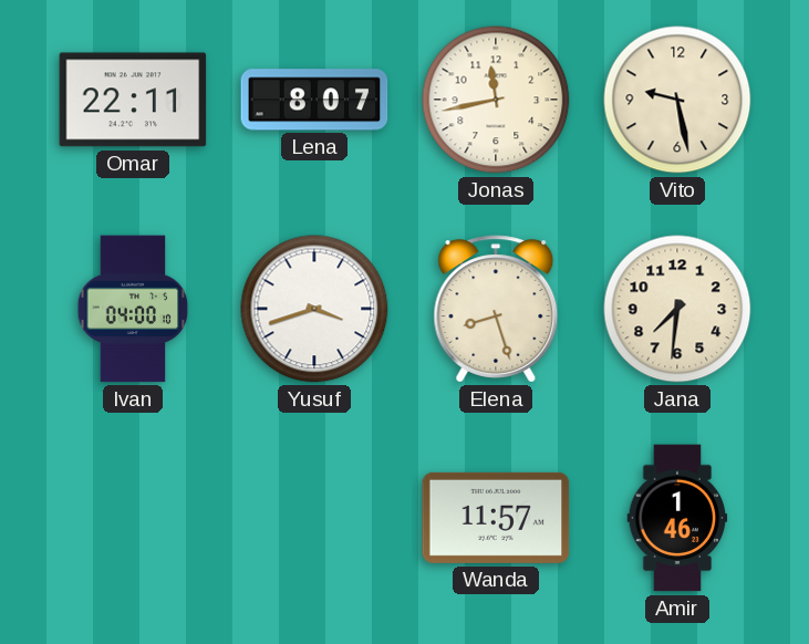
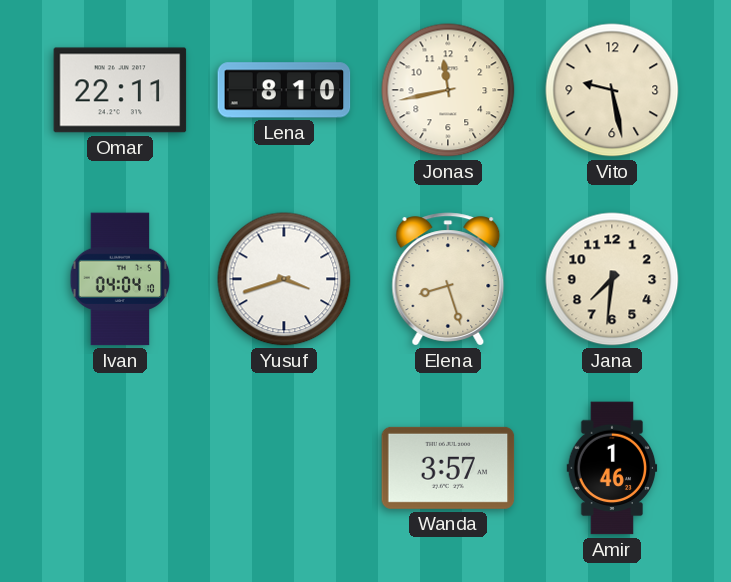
Lena: 8:07 -> 8:10 (284, 90)
Ivan: 04:00 -> 04:04 (120, 279)
Wanda: 11:57 -> 3:57 (448, 468)
